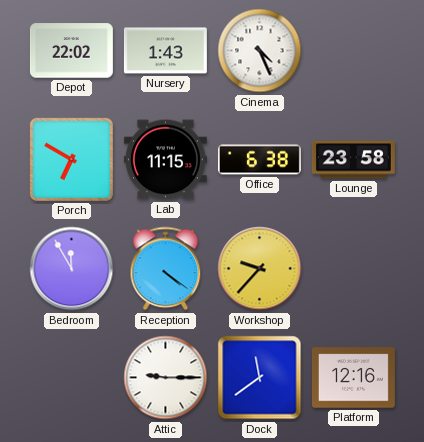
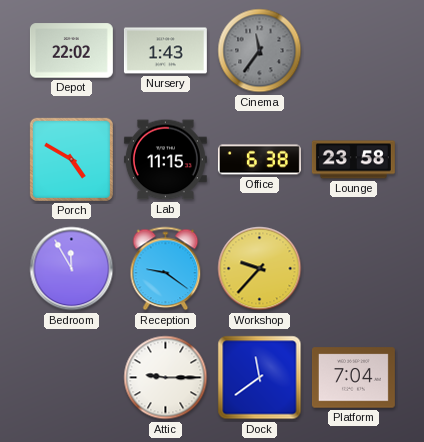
Cinema: 4:26 -> 11:36 (260, 51)
Cinema dial: white -> grey (260, 51)
Porch: 6:50 -> 4:50 (71, 159)
Reception: 4:21 -> 9:21 (166, 269)
Platform: 12:16 -> 7:04 (353, 378)
